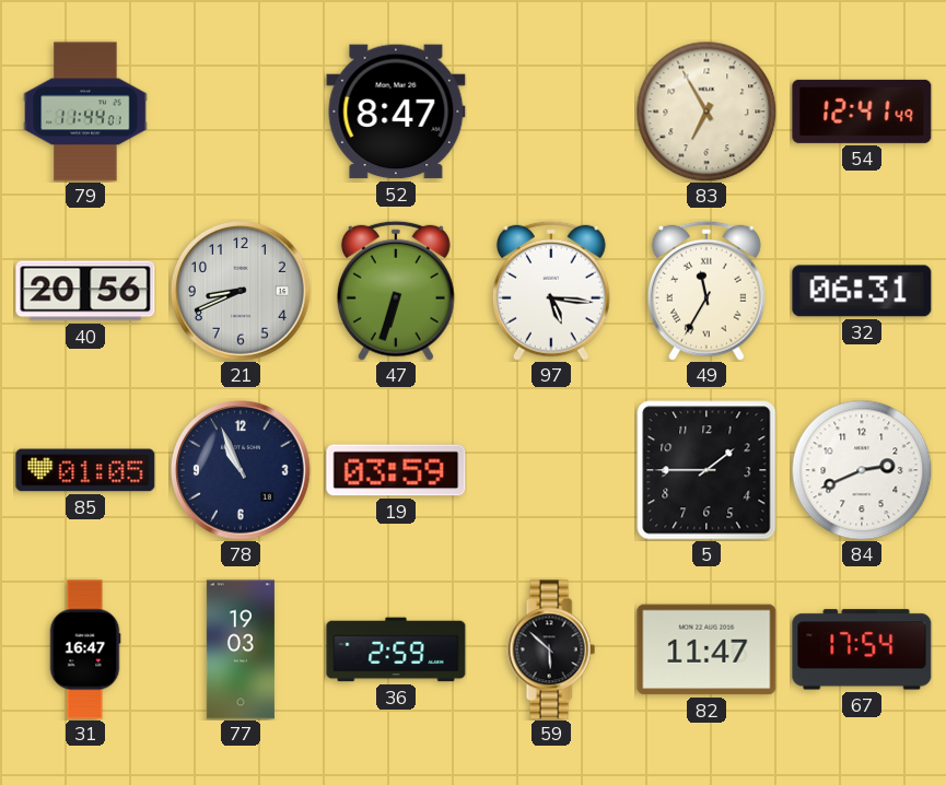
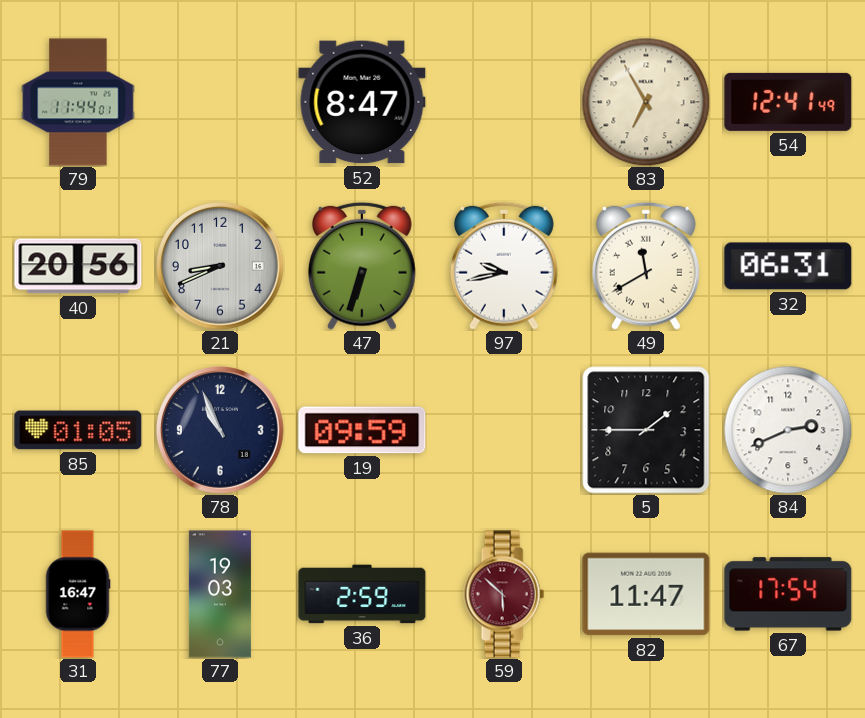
97: 5:16 -> 9:43 (504, 266)
49: 11:35 -> 11:40 (646, 266)
19: 03:59 -> 09:59 (362, 430)
59 dial: black -> burgundy (504, 594)
